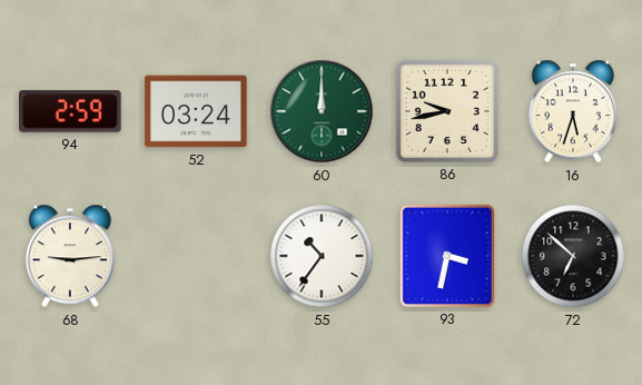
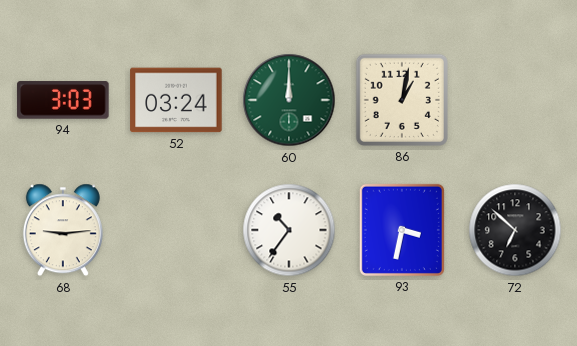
94: 2:59 -> 3:03 (63, 100)
86: 9:43 -> 1:02 (402, 100)
16: 5:33 -> none (573, 111)
